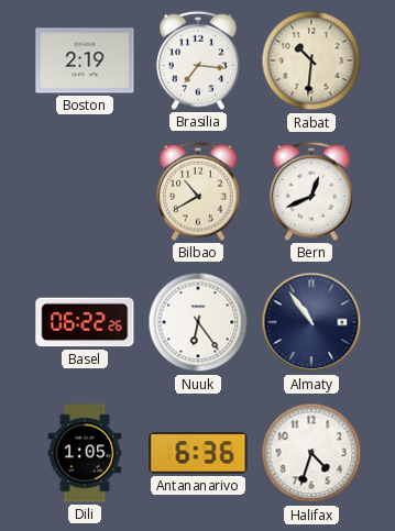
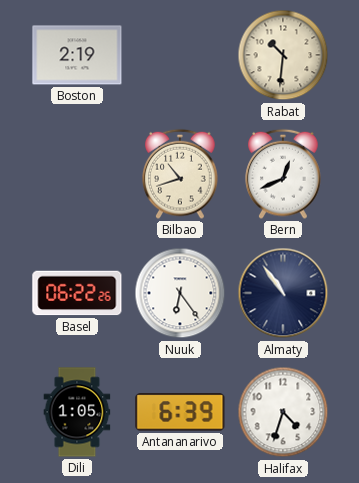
Brasilia: 7:16 -> none (198, 60)
Bilbao: 10:40 -> 10:42 (180, 174)
Antananarivo: 6:36 -> 6:39 (180, 412)
